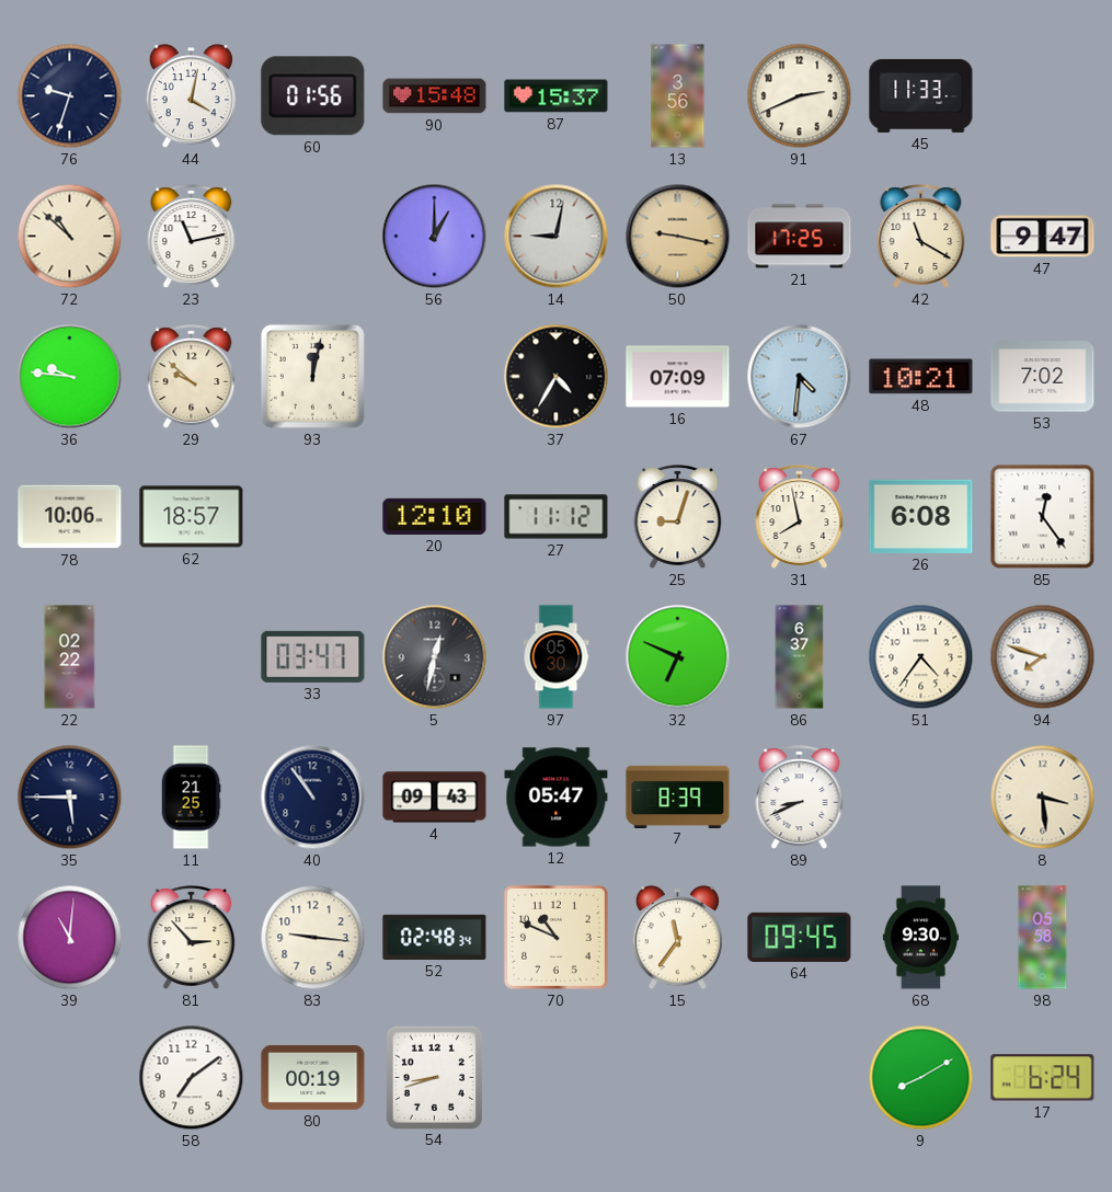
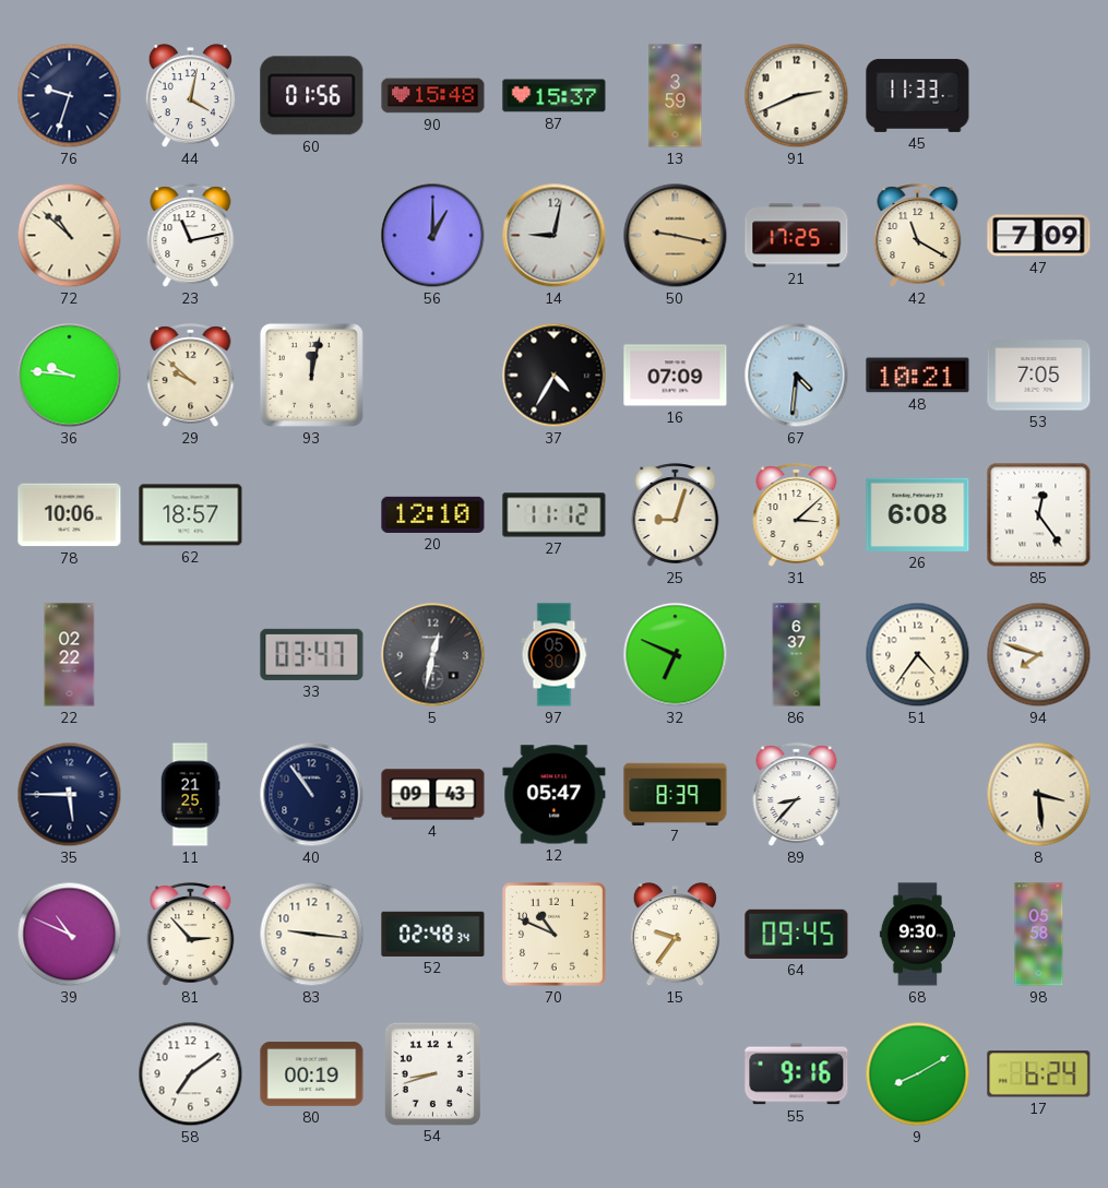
13: 3:56 -> 3:59 (676, 96)
47: 9:47 -> 7:09 (1039, 236)
53: 7:02 -> 7:05 (1039, 376)
31: 7:58 -> 3:08 (797, 515)
89: 8:41 -> 8:37 (797, 795)
39: 11:01 -> 10:49 (70, 935)
15: 11:36 -> 9:36 (675, 935)
55: none -> 9:16 (797, 1074)
